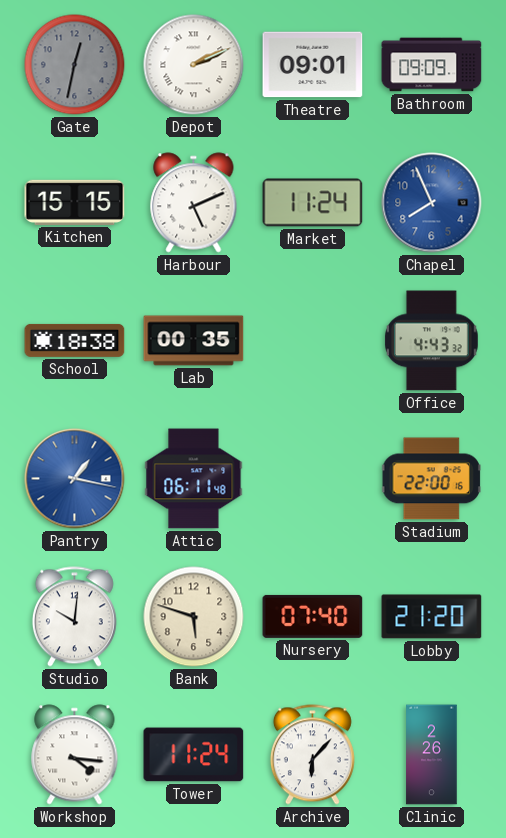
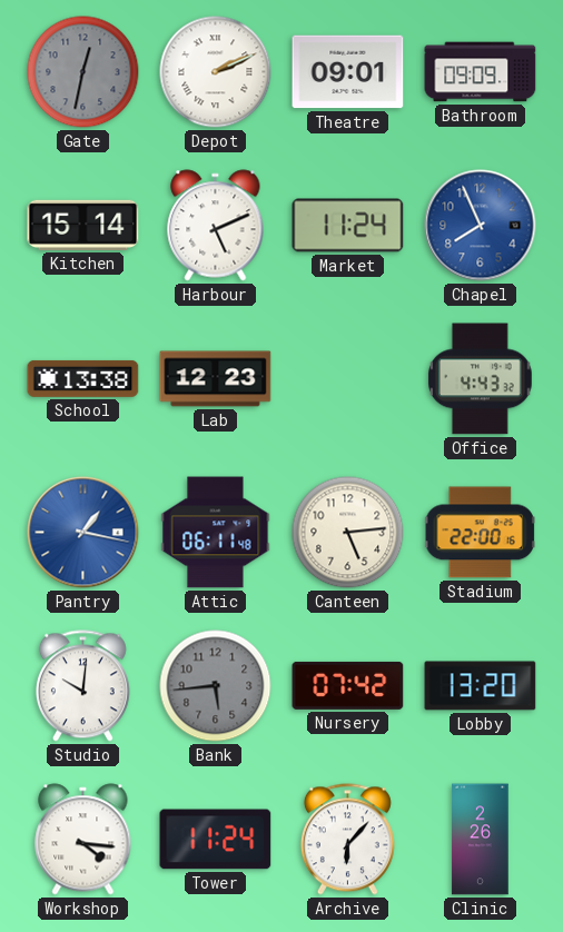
Kitchen: 15:15 -> 15:14 (83, 225)
School: 18:38 -> 13:38 (83, 378)
Lab: 00:35 -> 12:23 (216, 379)
Canteen: none -> 5:14 (348, 533)
Bank: 5:48 -> 5:44 (216, 686)
Bank dial: cream -> grey (216, 686)
Nursery: 07:40 -> 07:42 (348, 685)
Lobby: 21:20 -> 13:20 (481, 686)
